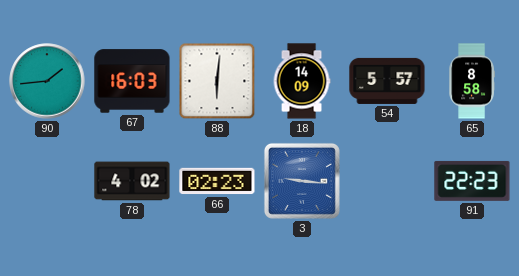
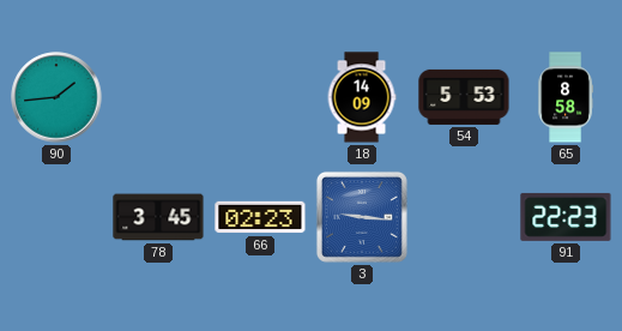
67: 16:03 -> none (132, 81)
88: 6:01 -> none (217, 81)
54: 5:57 -> 5:53 (464, 97)
78: 4:02 -> 3:45 (158, 217)
